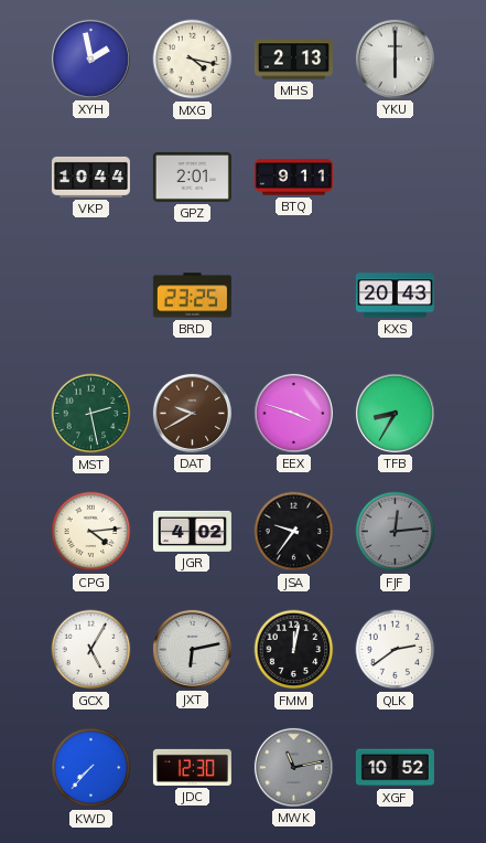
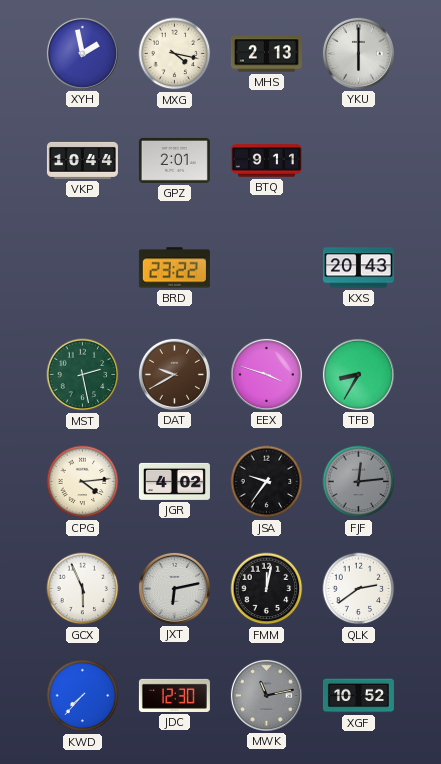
BRD: 23:25 -> 23:22 (174, 268)
GCX: 5:05 -> 5:56 (83, 589)
